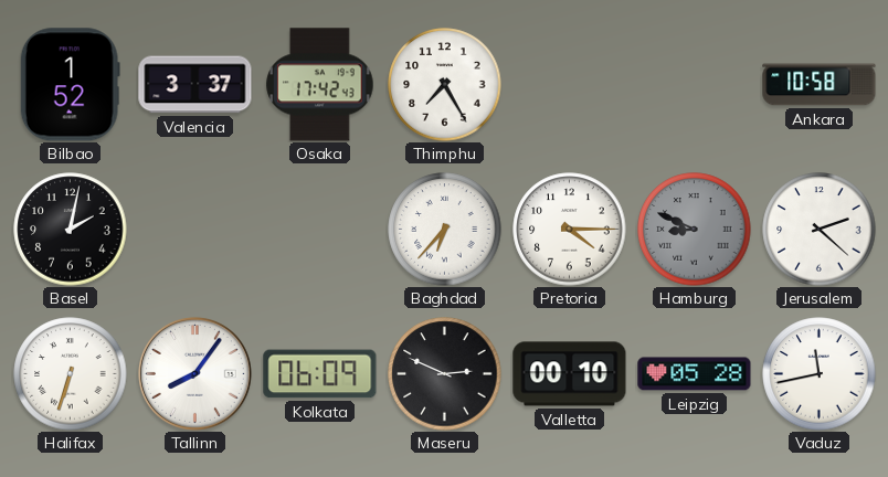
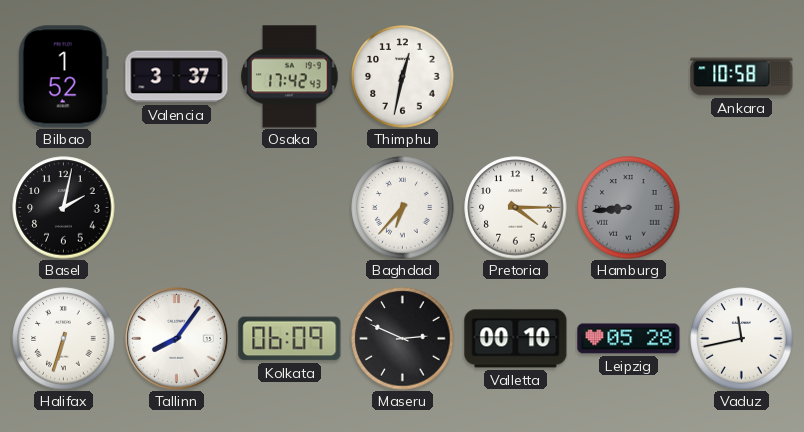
Thimphu: 7:25 -> 12:32 (403, 77)
Hamburg: 8:49 -> 8:44 (629, 208)
Jerusalem: 2:22 -> none (820, 230)
